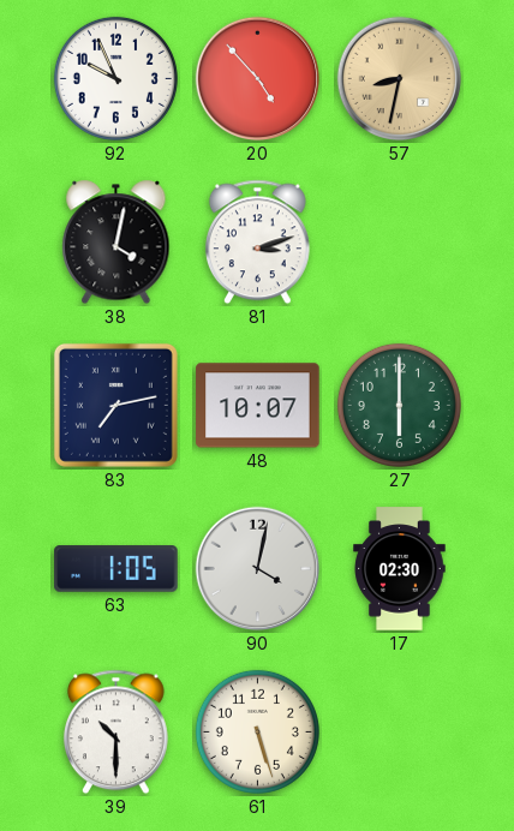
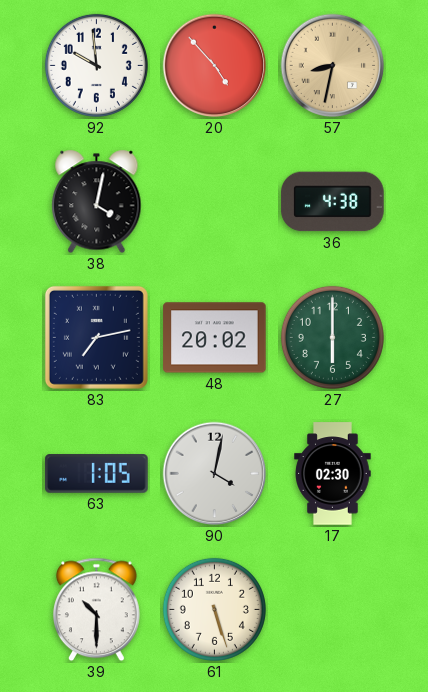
92: 9:56 -> 9:59 (96, 65)
81: 3:12 -> none (257, 243)
36: none -> 4:38 (333, 202)
48: 10:07 -> 20:02 (215, 338)
